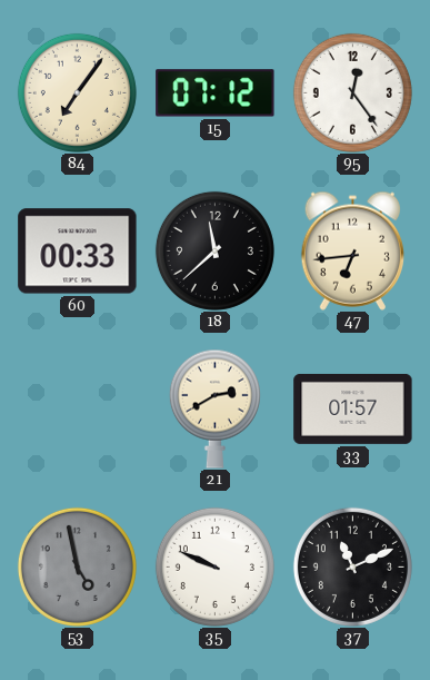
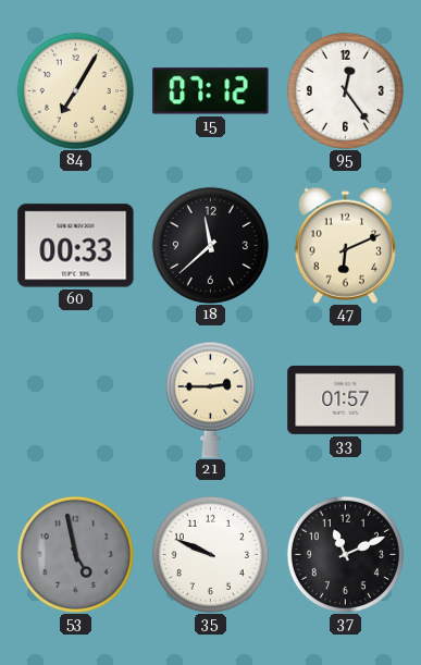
84: 7:06 -> 7:05 (75, 90)
47: 6:44 -> 6:11 (345, 245)
21: 2:40 -> 2:45 (210, 399)
